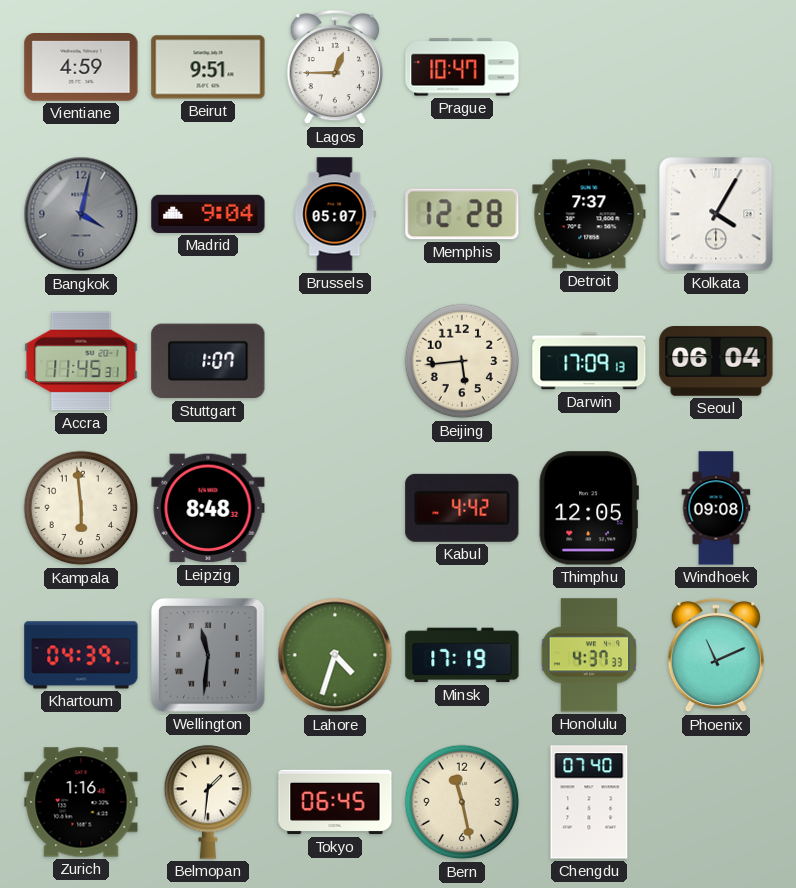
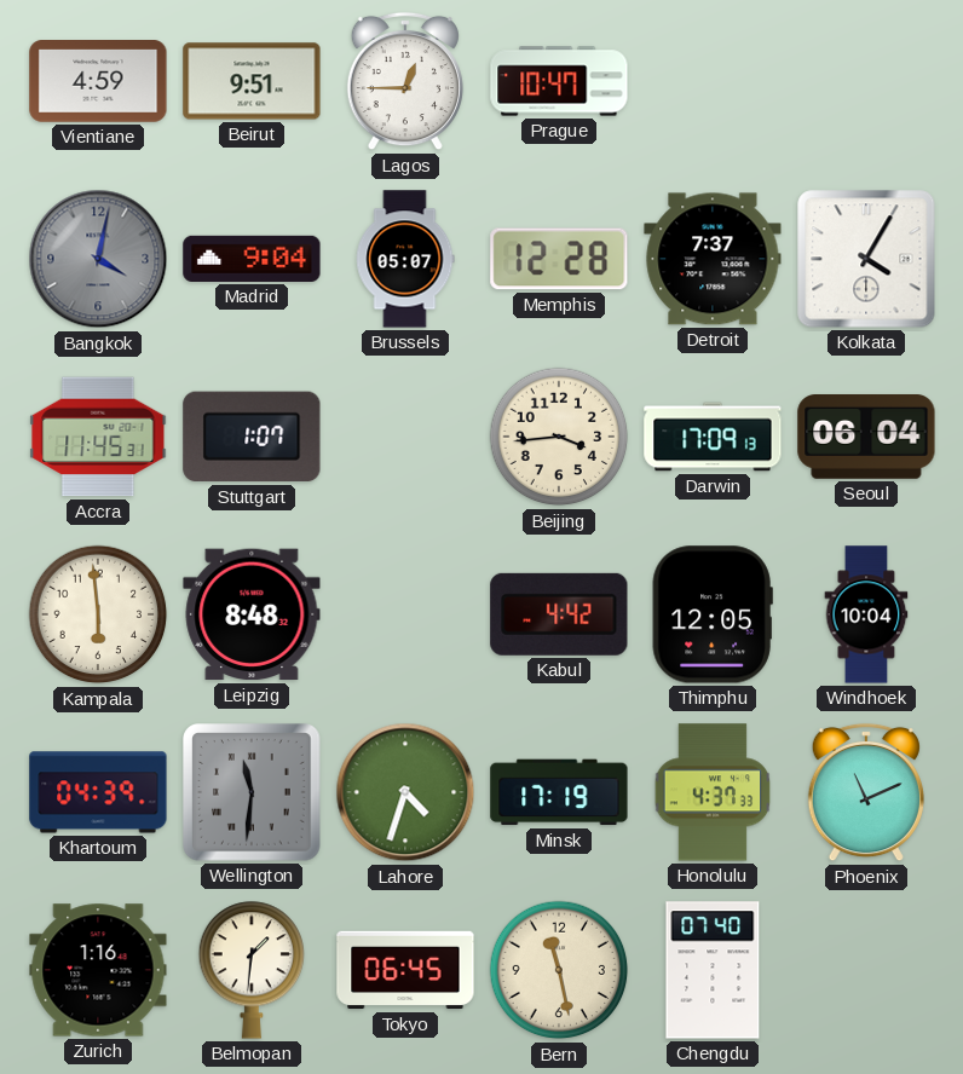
Beijing: 5:44 -> 3:44 (559, 437)
Windhoek: 09:08 -> 10:04 (866, 614)
